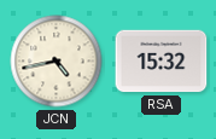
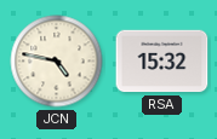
JCN: 4:43 -> 4:47 (57, 62)
